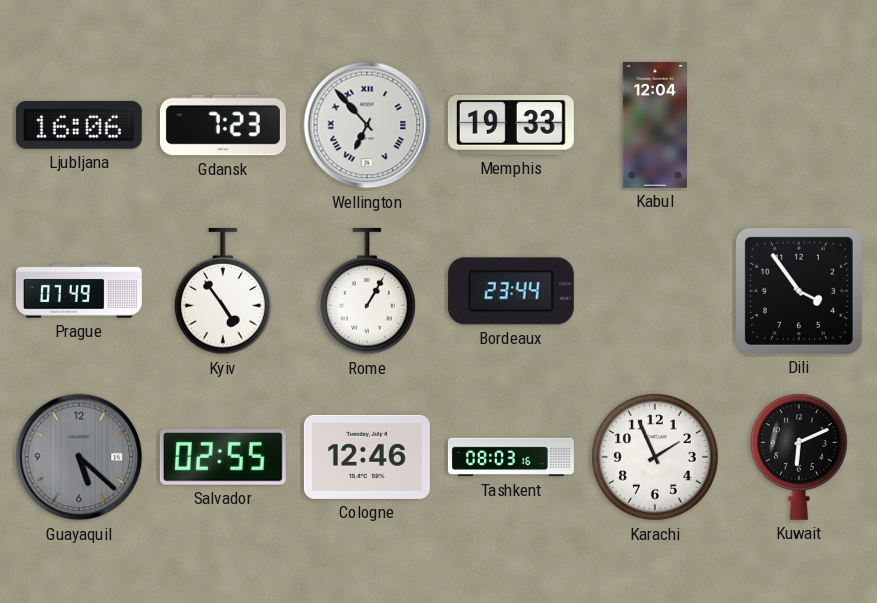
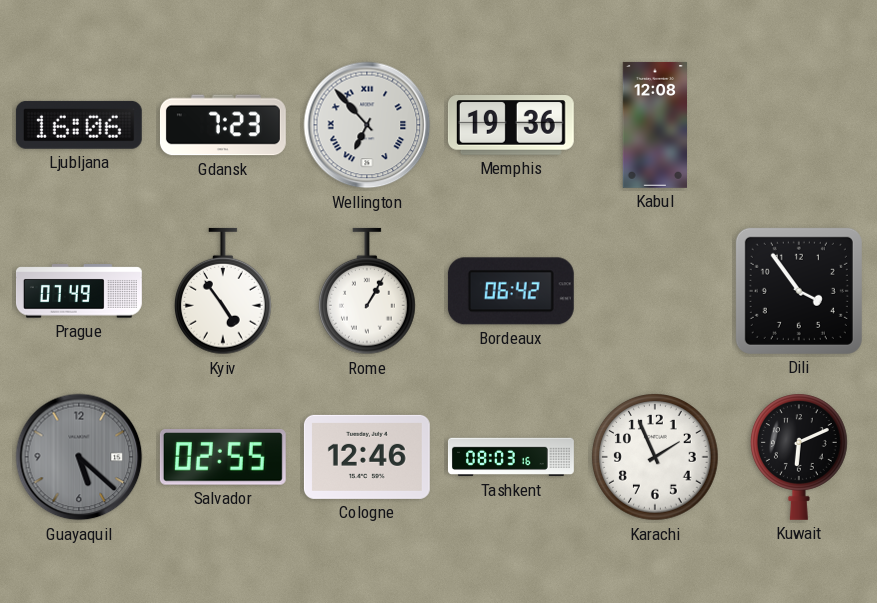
Memphis: 19:33 -> 19:36 (511, 126)
Kabul: 12:04 -> 12:08 (654, 125)
Bordeaux: 23:44 -> 06:42 (511, 291)
